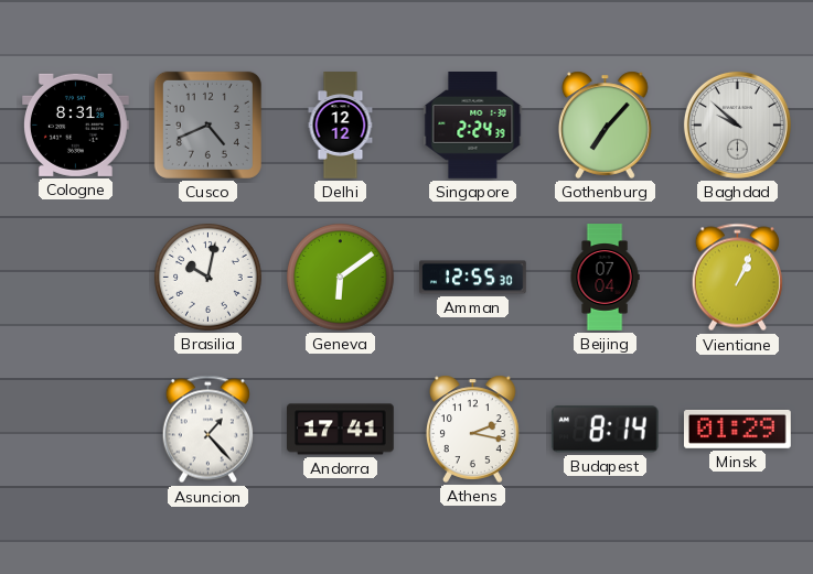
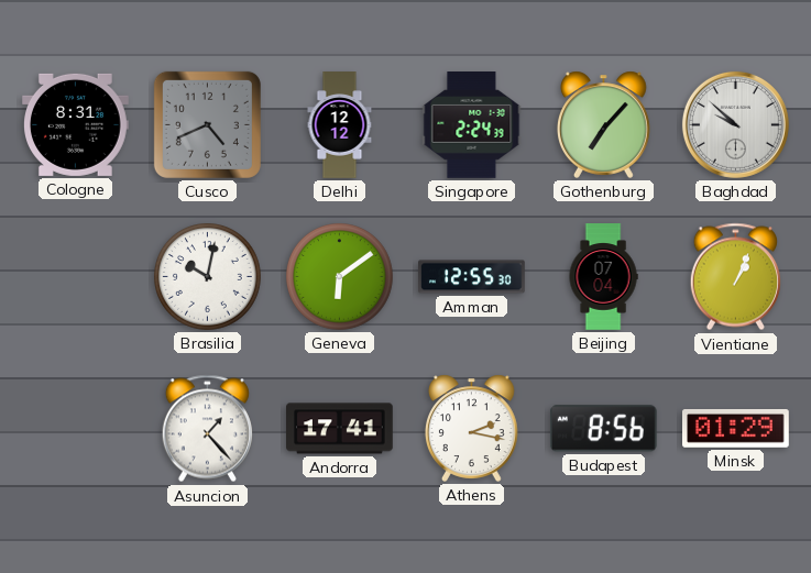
Budapest: 8:14 -> 8:56 (603, 429)
